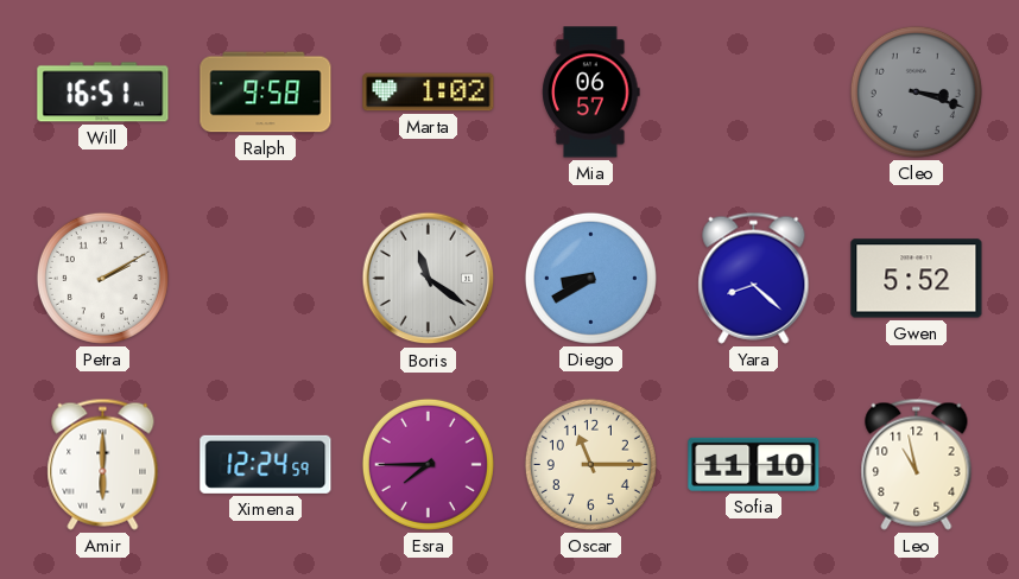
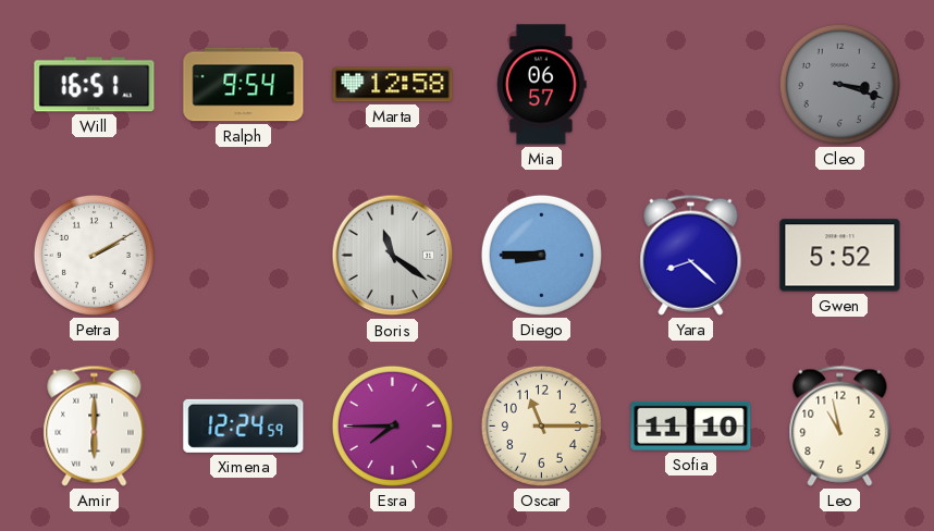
Ralph: 9:58 -> 9:54 (244, 85)
Marta: 1:02 -> 12:58 (393, 85)
Diego: 8:40 -> 8:45 (541, 255)
